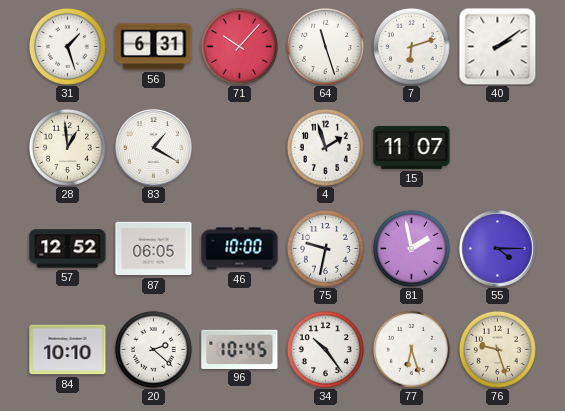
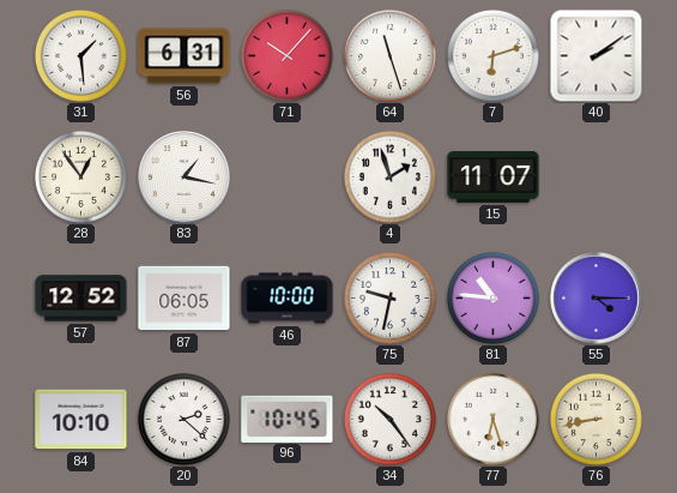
31: 1:27 -> 1:29 (80, 55)
28: 12:59 -> 12:54 (80, 176)
83: 1:20 -> 1:17 (185, 178)
81: 1:58 -> 10:46 (492, 297)
76: 9:27 -> 8:43 (596, 419)
